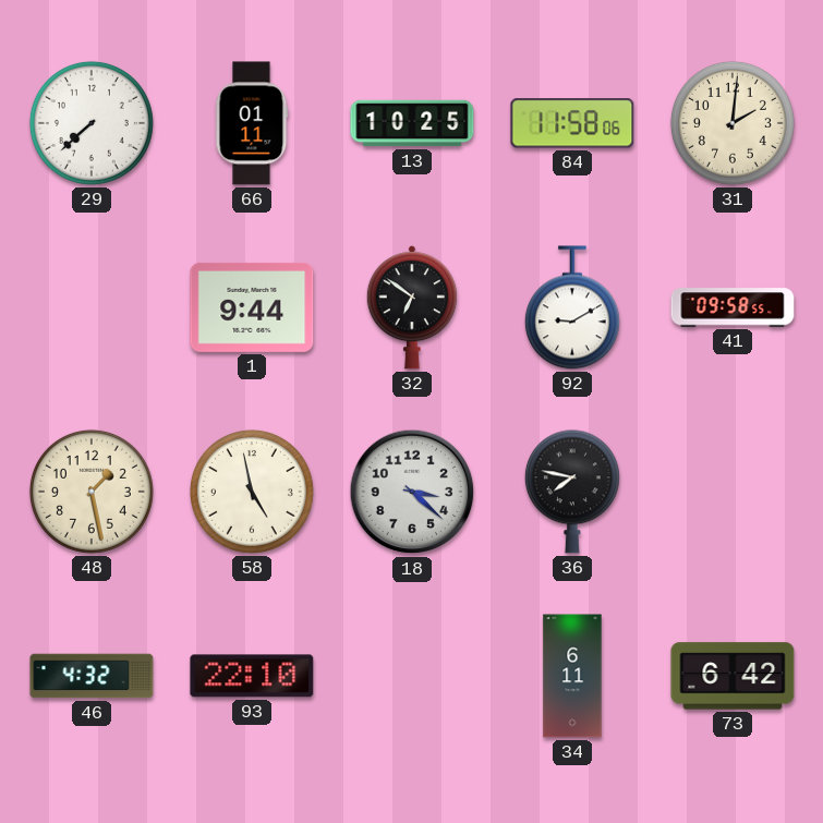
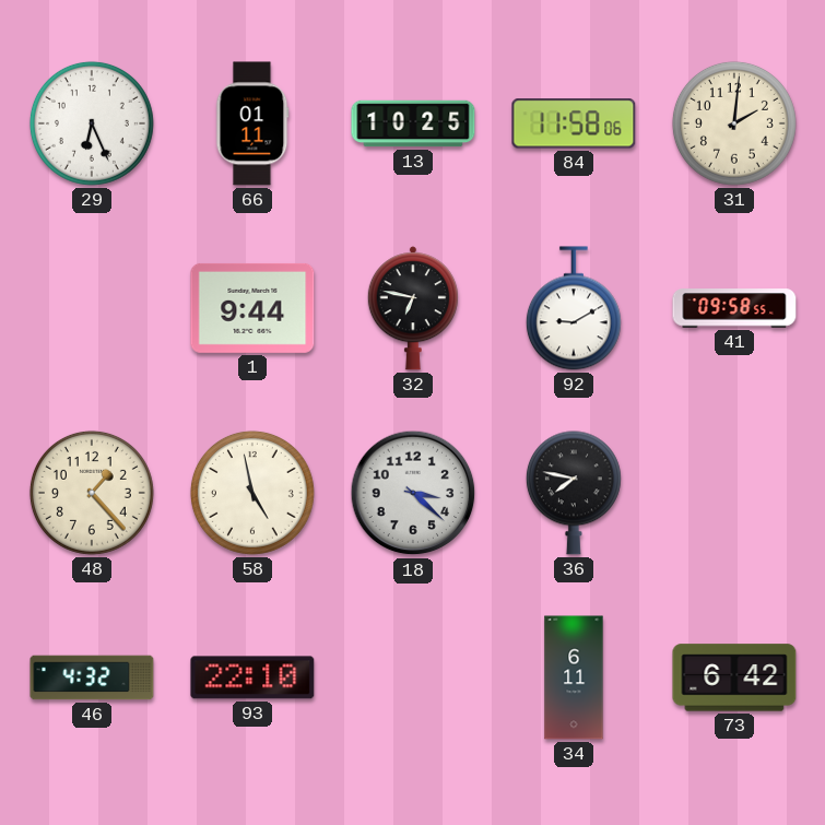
29: 7:38 -> 6:26 (92, 123)
32: 6:51 -> 6:47 (413, 308)
48: 1:28 -> 1:23 (92, 493)
